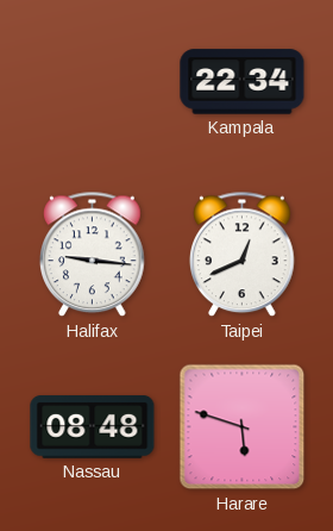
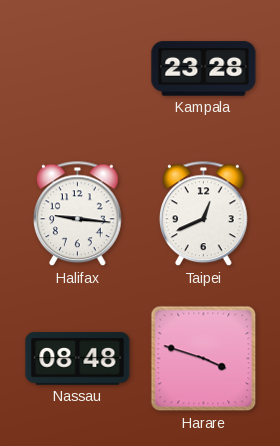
Kampala: 22:34 -> 23:28 (204, 69)
Harare: 5:48 -> 3:48 (204, 359)
